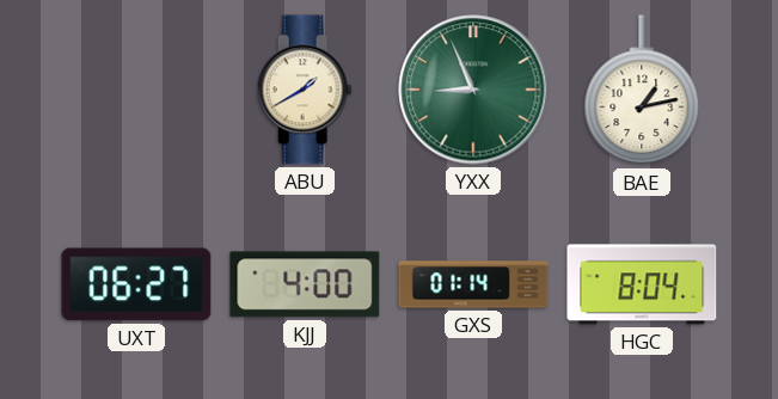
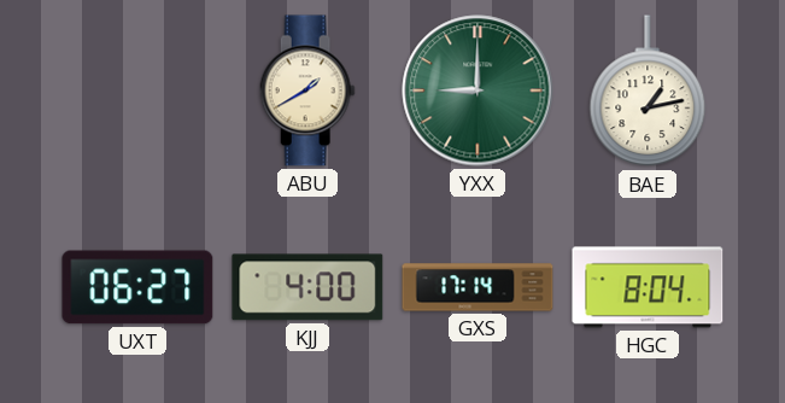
YXX: 8:56 -> 9:00 (478, 90)
GXS: 01:14 -> 17:14 (478, 287)
